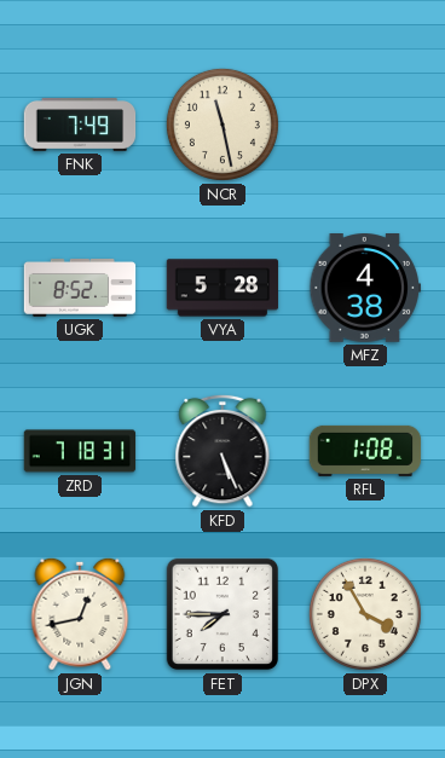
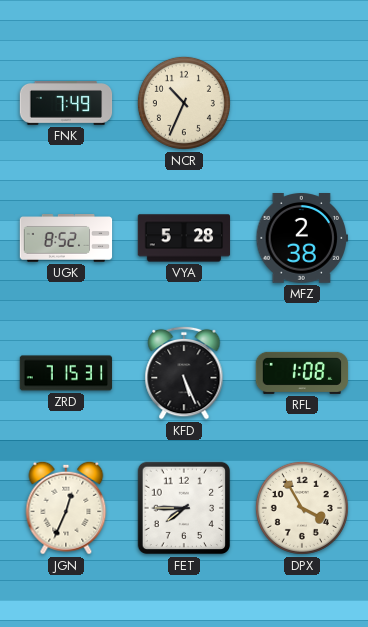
NCR: 11:28 -> 10:34 (184, 103)
MFZ: 4:38 -> 2:38 (302, 239)
ZRD: 7:18 -> 7:15 (66, 373)
JGN: 12:43 -> 12:34 (66, 508)
